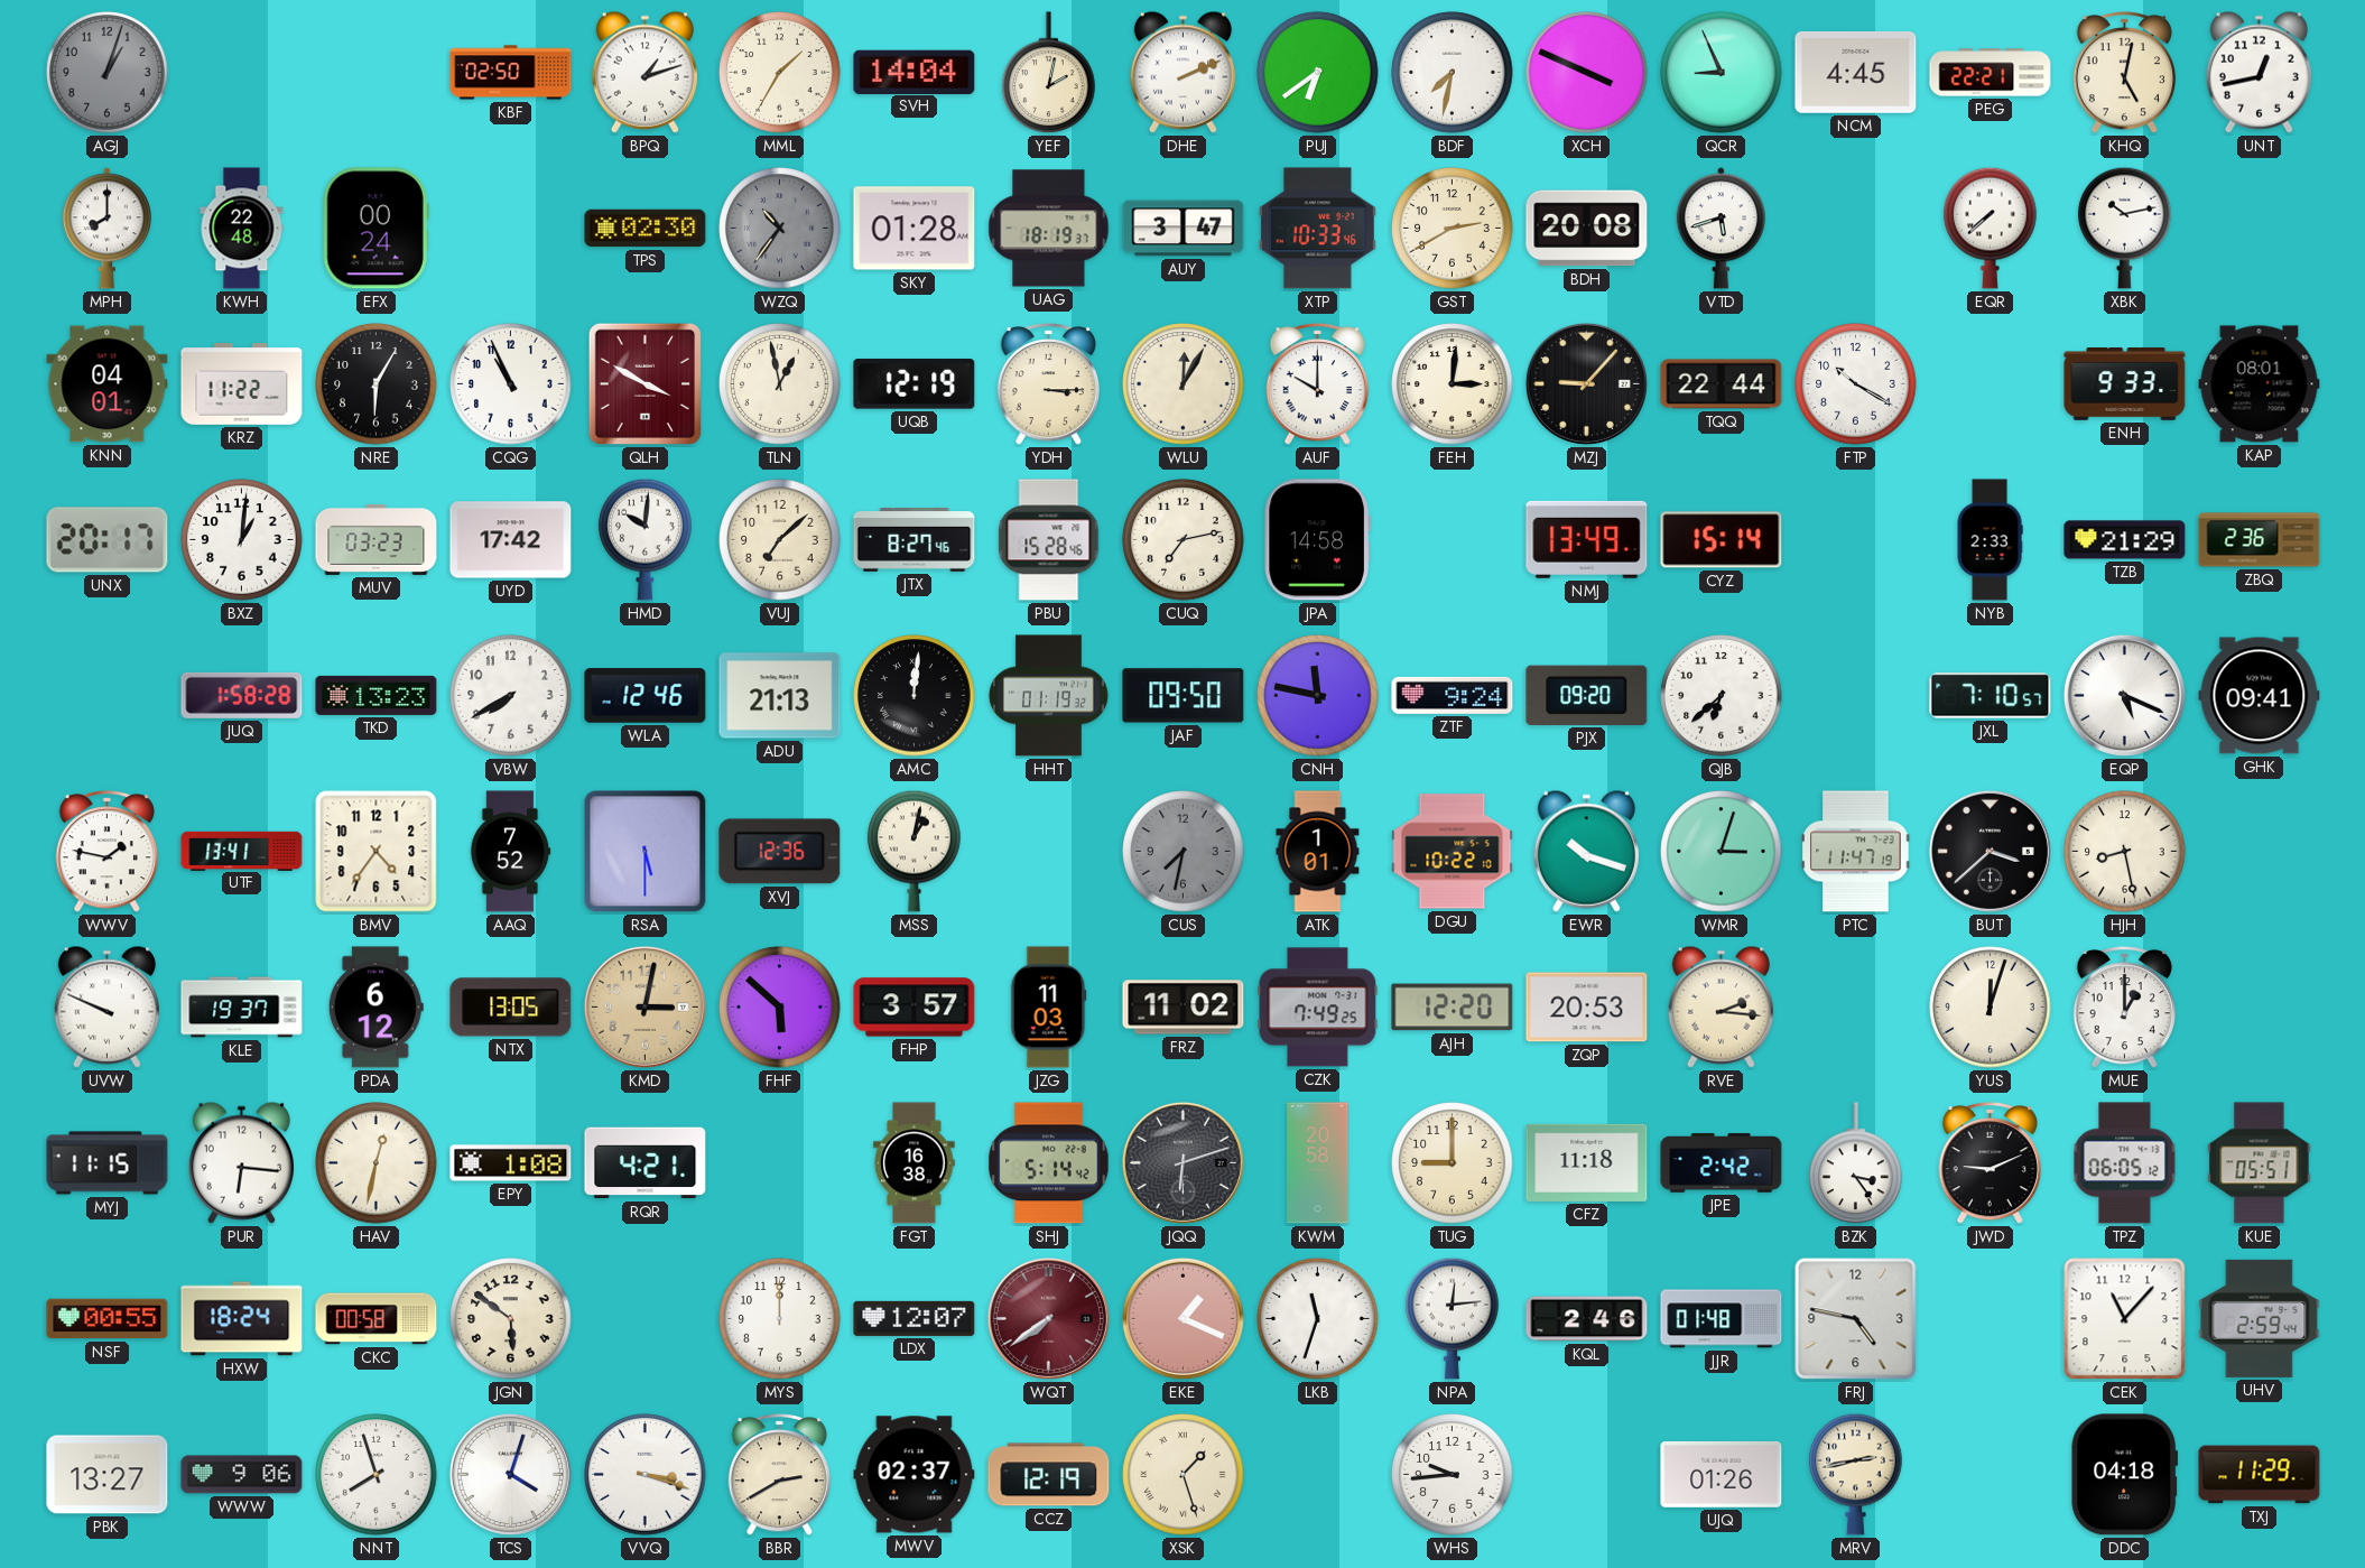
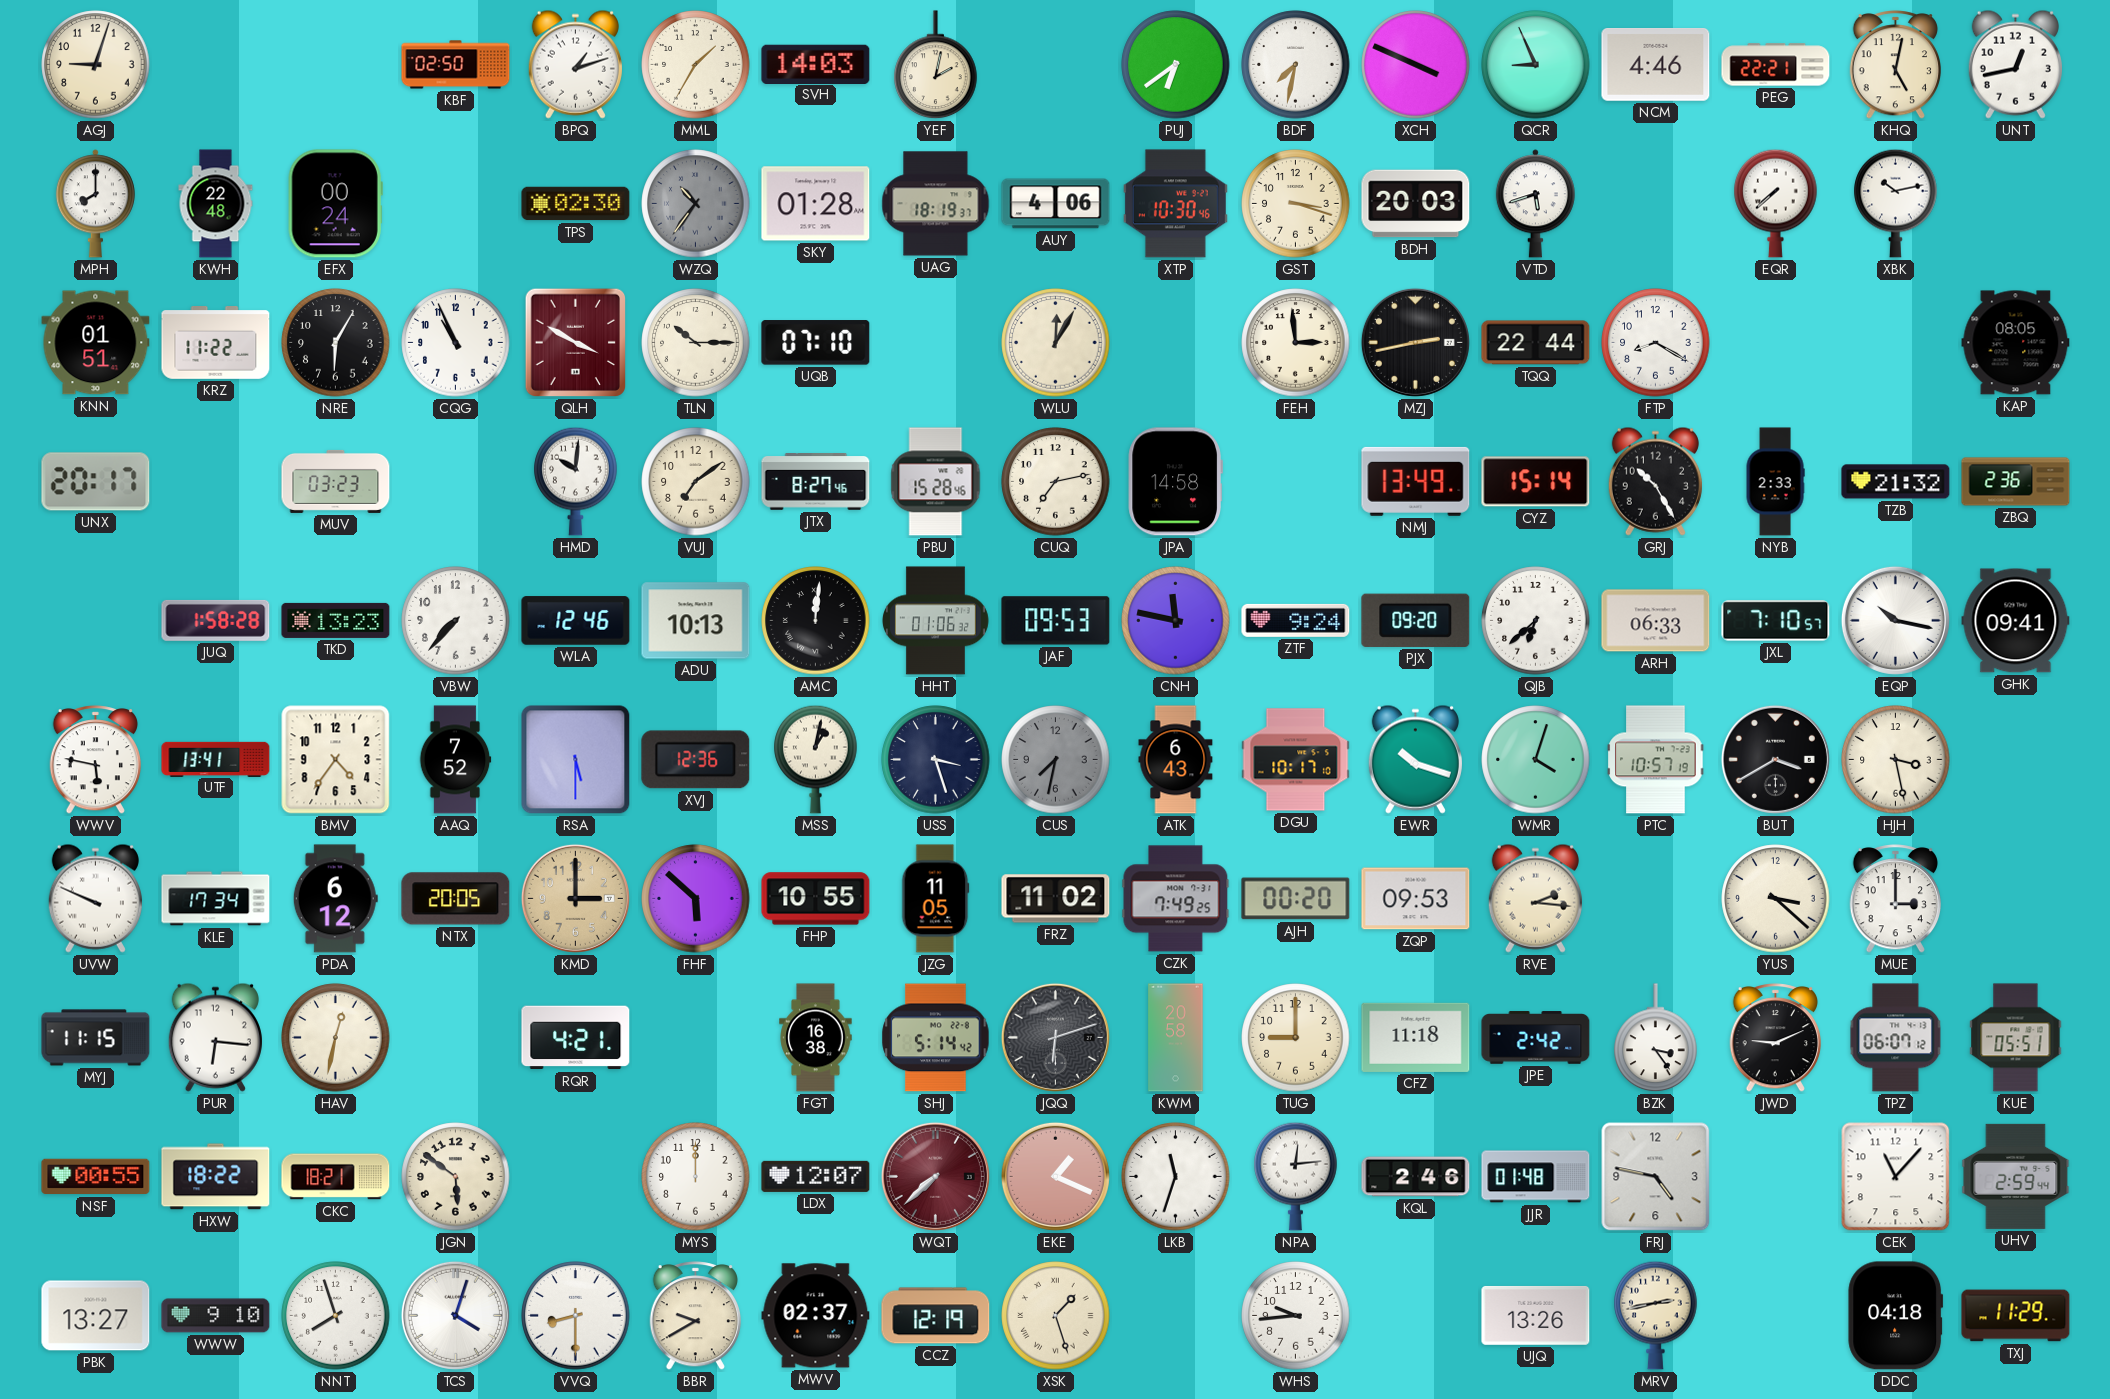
AGJ: 1:03 -> 9:03 (96, 65)
AGJ dial: grey -> cream (96, 65)
SVH: 14:04 -> 14:03 (816, 64)
DHE: 2:11 -> none (1182, 72)
NCM: 4:45 -> 4:46 (1656, 65)
AUY: 3:47 -> 4:06 (1056, 204)
XTP: 10:33 -> 10:30 (1175, 204)
GST: 2:40 -> 3:18 (1296, 204)
BDH: 20:08 -> 20:03 (1416, 204)
KNN: 04:01 -> 01:51 (96, 343)
TLN: 12:58 -> 10:15 (696, 343)
UQB: 12:19 -> 07:10 (816, 343)
YDH: 3:15 -> none (1048, 384)
AUF: 10:00 -> none (1317, 384)
FEH: 3:01 -> 2:59 (1296, 343)
MZJ: 9:07 -> 2:43 (1415, 342)
FTP: 10:20 -> 8:20 (1656, 343)
ENH: 9:33 -> none (2125, 384)
KAP: 08:01 -> 08:05 (2016, 343)
BXZ: 1:01 -> none (242, 540)
UYD: 17:42 -> none (511, 540)
VUJ: 7:08 -> 7:09 (696, 482)
GRJ: none -> 10:25 (1655, 481)
TZB: 21:29 -> 21:32 (1896, 482)
VBW: 7:40 -> 7:37 (456, 621)
ADU: 21:13 -> 10:13 (696, 621)
HHT: 01:19 -> 01:06 (935, 621)
JAF: 09:50 -> 09:53 (1056, 621)
ARH: none -> 06:33 (1656, 621)
EQP: 5:19 -> 10:17 (1895, 620)
WWV: 1:47 -> 5:47 (95, 760)
USS: none -> 3:27 (936, 760)
ATK: 1:01 -> 6:43 (1176, 760)
DGU: 10:22 -> 10:17 (1296, 760)
WMR: 3:03 -> 4:03 (1536, 760)
PTC: 11:47 -> 10:57 (1656, 760)
BUT: 3:38 -> 3:40 (1775, 759)
HJH: 8:28 -> 3:28 (1896, 760)
KLE: 19:37 -> 17:34 (216, 899)
NTX: 13:05 -> 20:05 (456, 899)
KMD: 3:02 -> 3:00 (575, 898)
FHP: 3:57 -> 10:55 (816, 899)
JZG: 11:03 -> 11:05 (936, 899)
AJH: 12:20 -> 00:20 (1296, 899)
ZQP: 20:53 -> 09:53 (1416, 899)
YUS: 12:03 -> 3:22 (1776, 899)
MUE: 1:00 -> 3:00 (1895, 899)
EPY: 1:08 -> none (511, 1163)
TPZ: 06:05 -> 06:07 (1896, 1038)
HXW: 18:24 -> 18:22 (216, 1177)
CKC: 00:58 -> 18:21 (336, 1177)
WQT: 7:39 -> 7:38 (935, 1176)
WWW: 9:06 -> 9:10 (216, 1316)
VVQ: 3:18 -> 8:30 (576, 1316)
BBR: 2:40 -> 9:40 (695, 1316)
UJQ: 01:26 -> 13:26 (1536, 1315)
